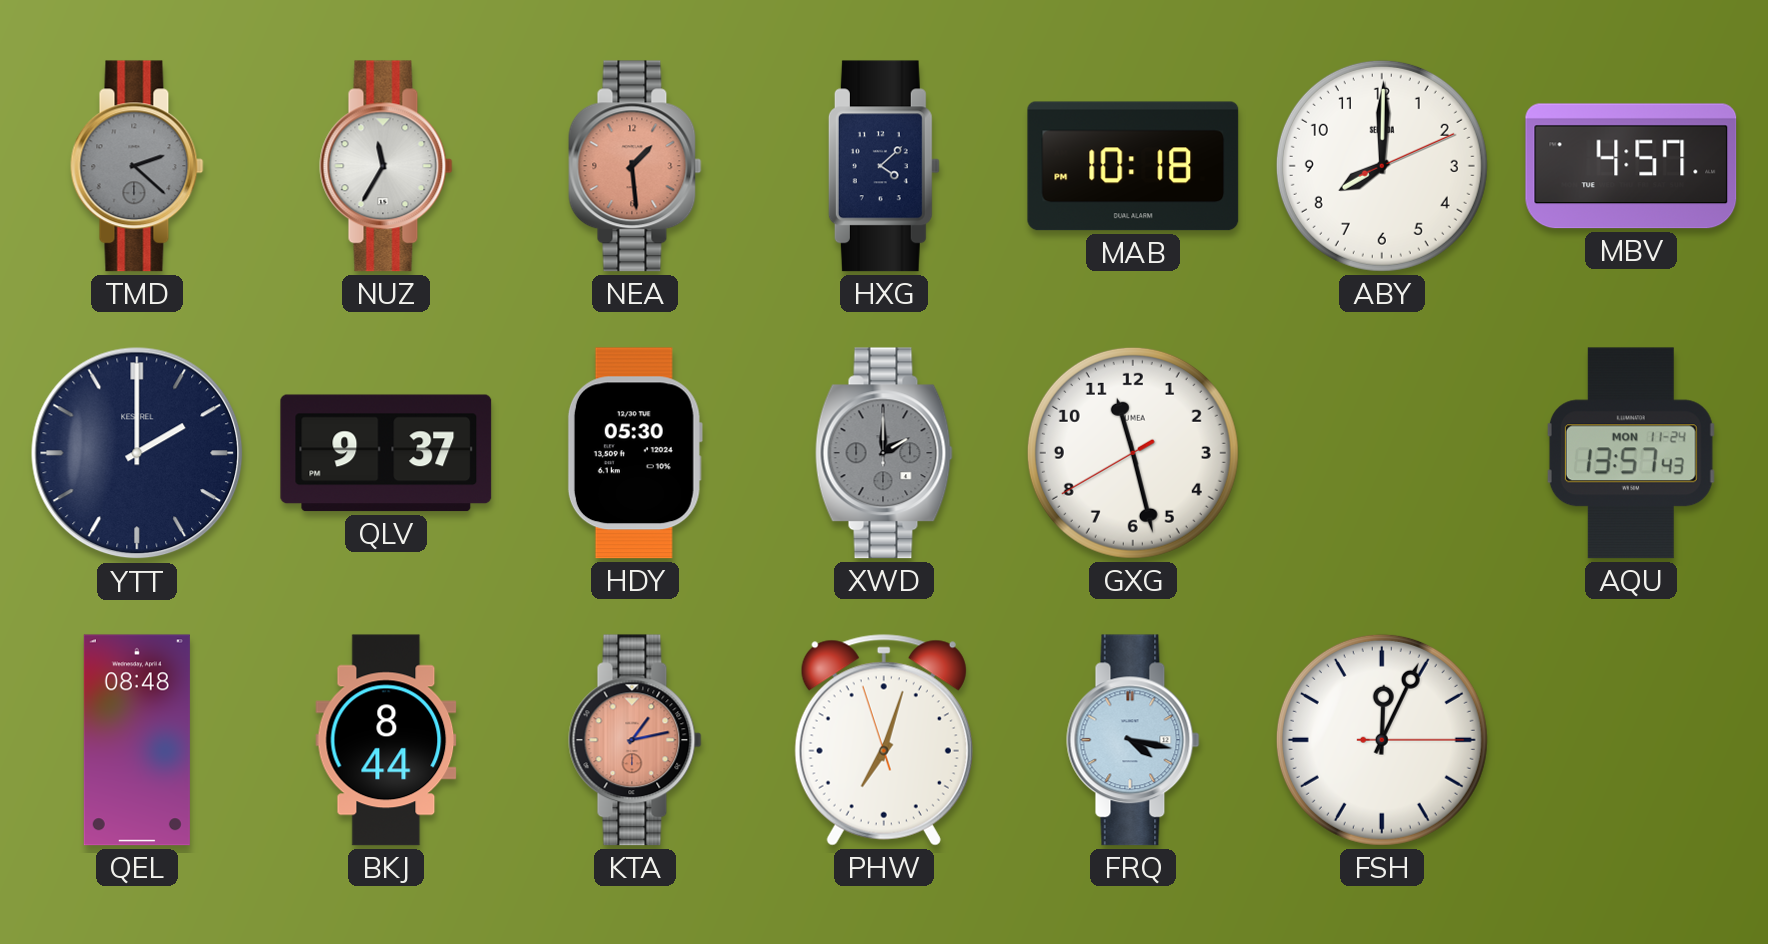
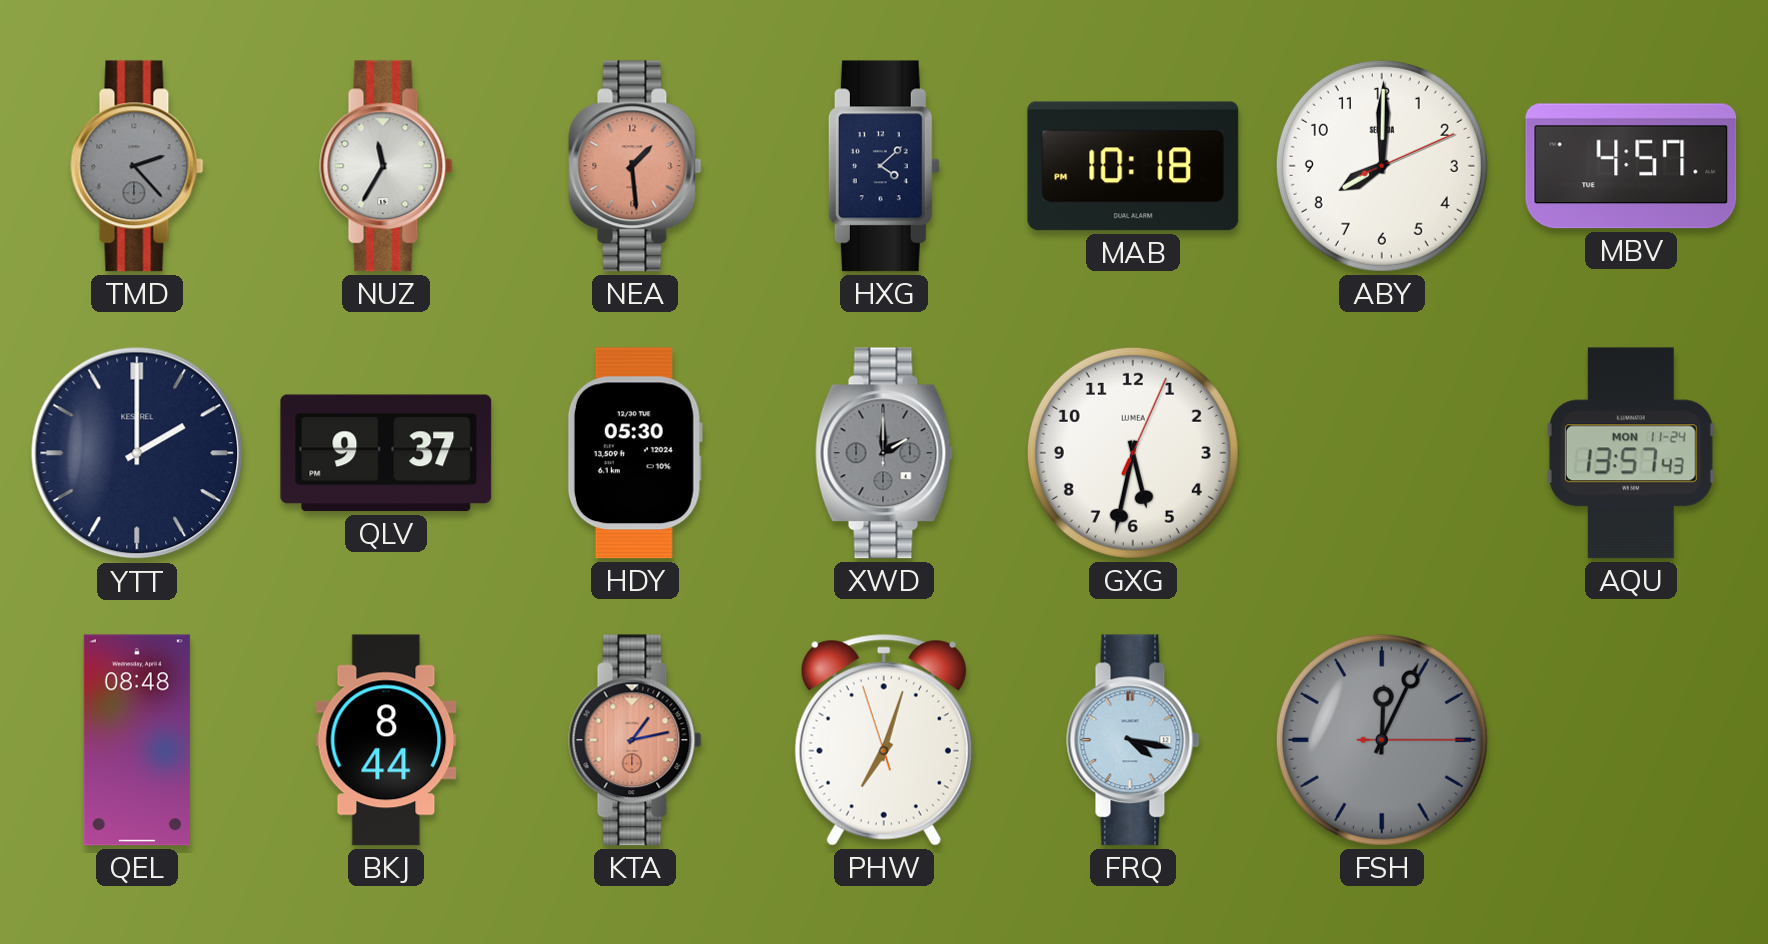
TMD: 2:22 -> 2:23 (137, 166)
GXG: 11:27 -> 5:32 (1133, 453)
FSH dial: white -> grey (1382, 740)
